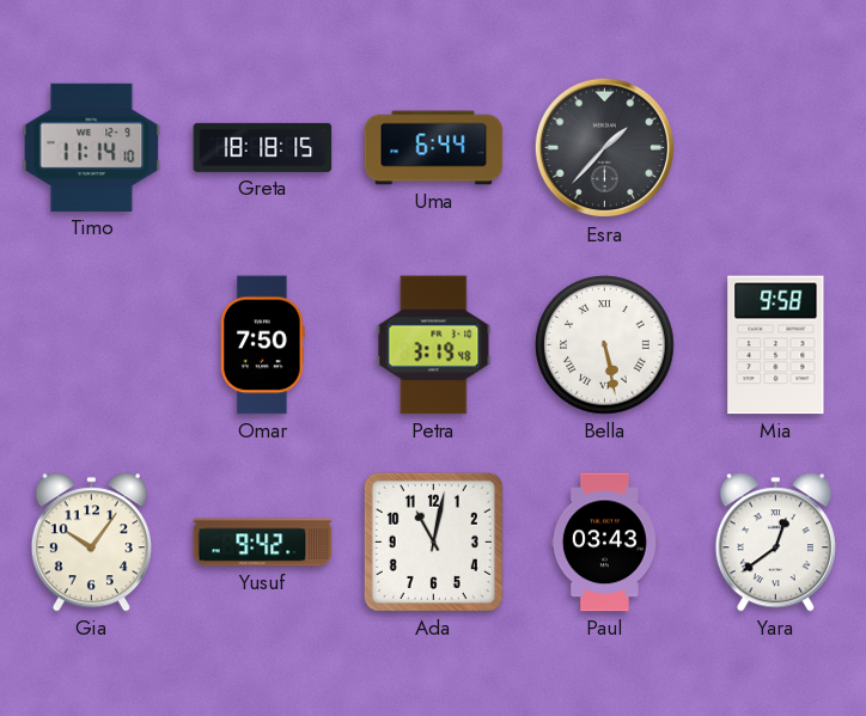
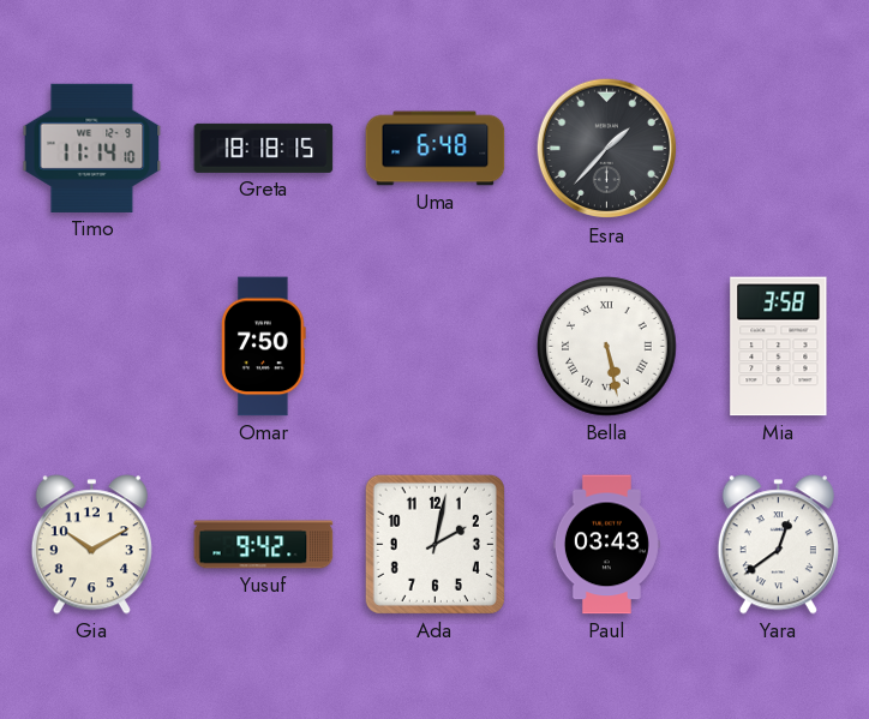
Uma: 6:44 -> 6:48 (436, 149)
Petra: 3:19 -> none (434, 345)
Mia: 9:58 -> 3:58 (779, 347)
Gia: 10:06 -> 10:10 (91, 545)
Ada: 11:02 -> 2:02 (434, 544)
